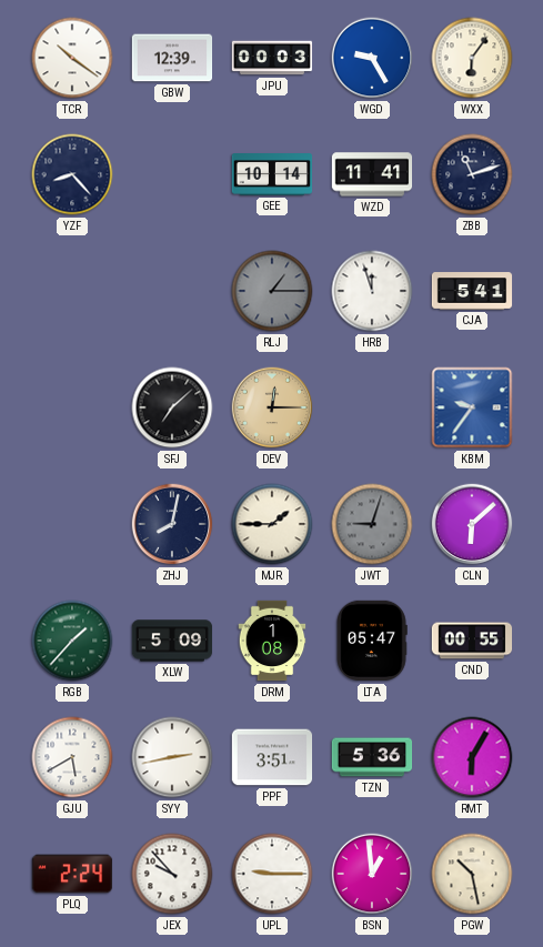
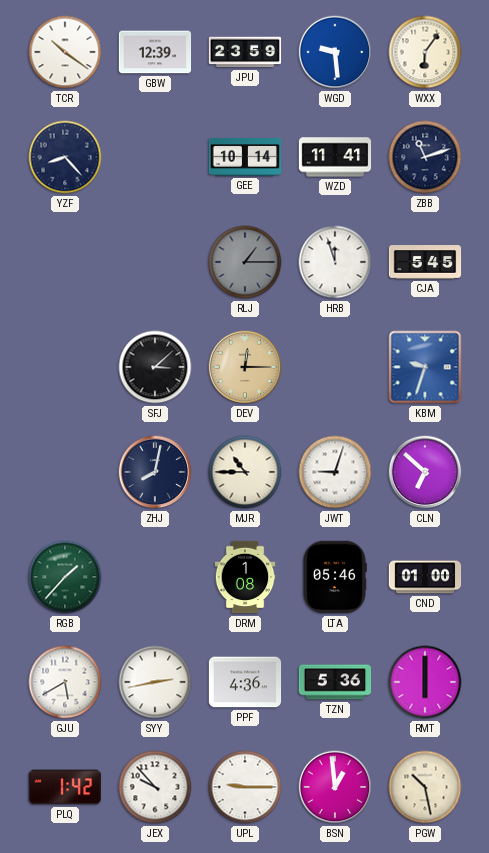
JPU: 00:03 -> 23:59 (245, 52)
WGD: 9:25 -> 9:29 (335, 52)
CJA: 5:41 -> 5:45 (425, 262)
SFJ: 7:08 -> 3:08 (155, 367)
KBM: 9:36 -> 9:33 (425, 367)
MJR: 1:45 -> 10:45 (245, 472)
JWT dial: grey -> white (335, 472)
CLN: 6:08 -> 6:52 (425, 472)
XLW: 5:09 -> none (172, 641)
LTA: 05:47 -> 05:46 (335, 577)
CND: 00:55 -> 01:00 (425, 577)
PPF: 3:51 -> 4:36 (245, 682)
RMT: 6:05 -> 6:00 (425, 682)
PLQ: 2:24 -> 1:42 (65, 787)
